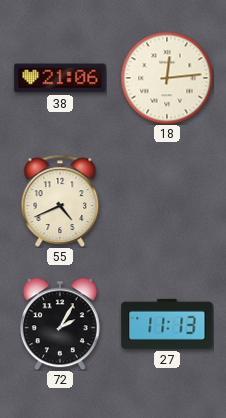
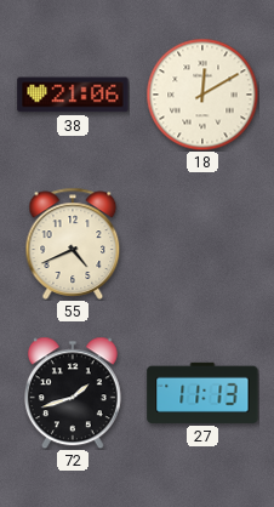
18: 12:14 -> 12:10 (202, 95)
72: 2:05 -> 1:42 (73, 393)
